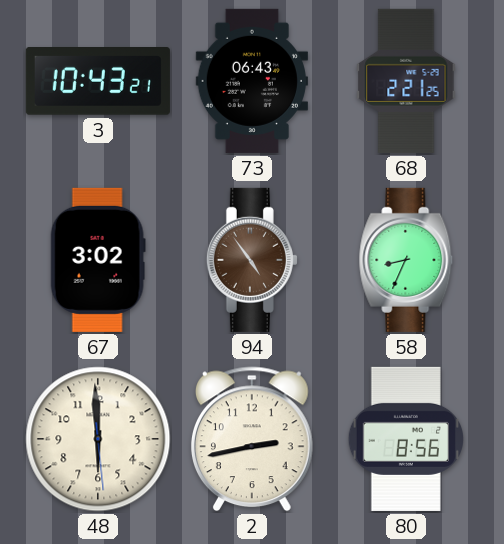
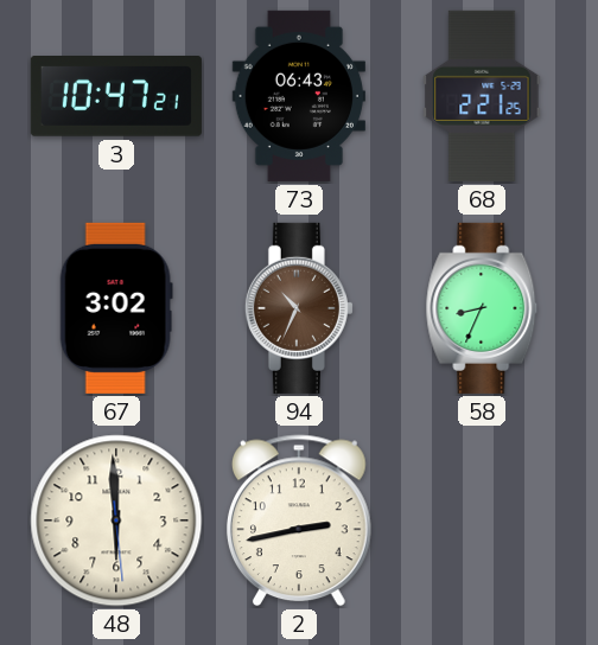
3: 10:43 -> 10:47 (116, 97)
94: 4:54 -> 10:34 (299, 308)
80: 8:56 -> none (405, 439)
